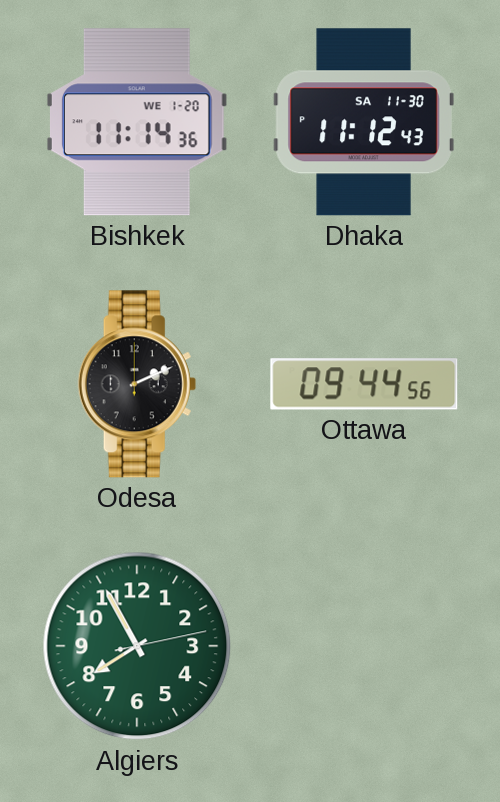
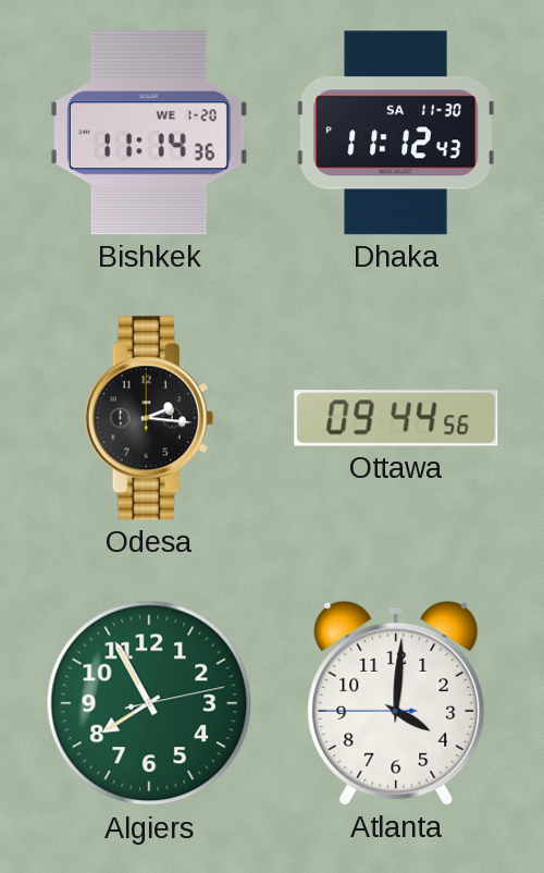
Odesa: 2:11 -> 2:16 (149, 418)
Atlanta: none -> 4:00 (396, 703)
